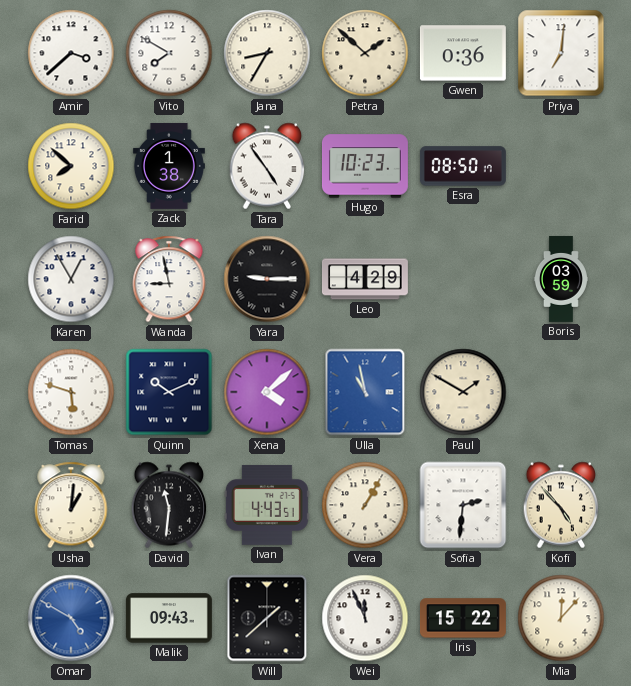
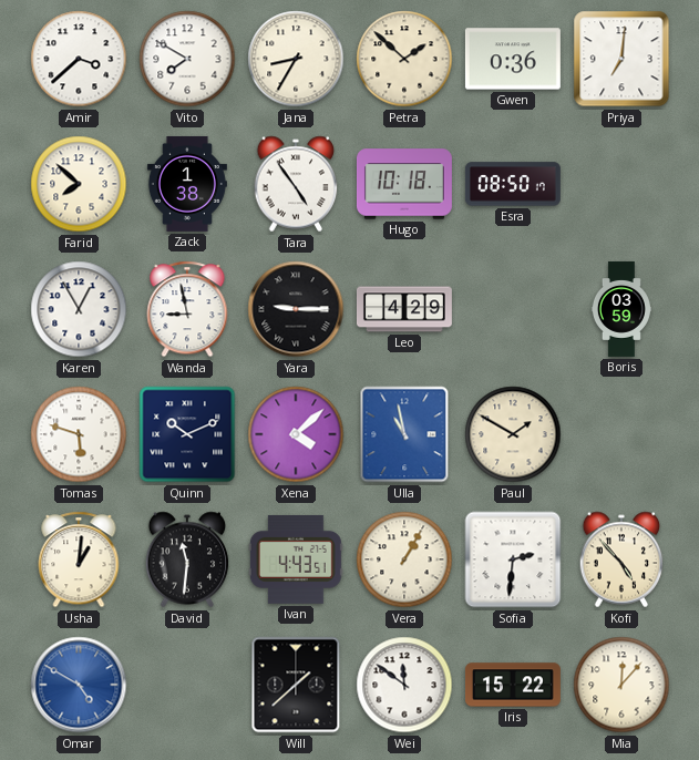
Hugo: 10:23 -> 10:18 (404, 184)
Malik: 09:43 -> none (169, 618)
Wei: 11:56 -> 11:51 (404, 685)
